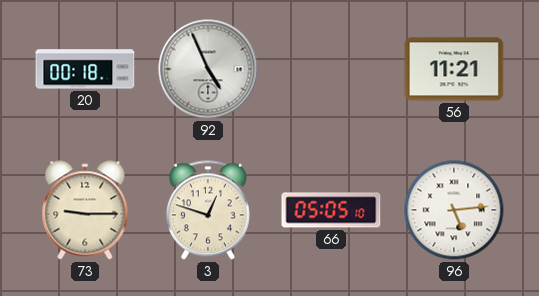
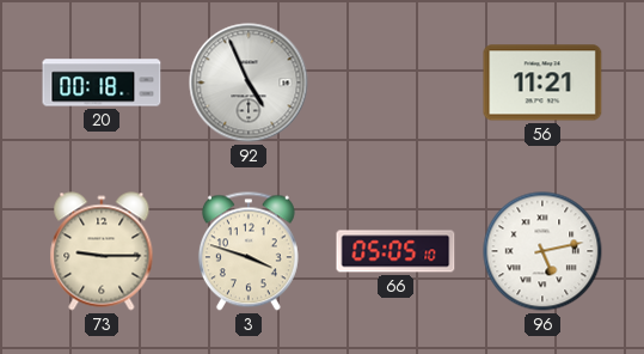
3: 12:48 -> 3:48 (249, 251)
96: 5:14 -> 5:13 (542, 251)
